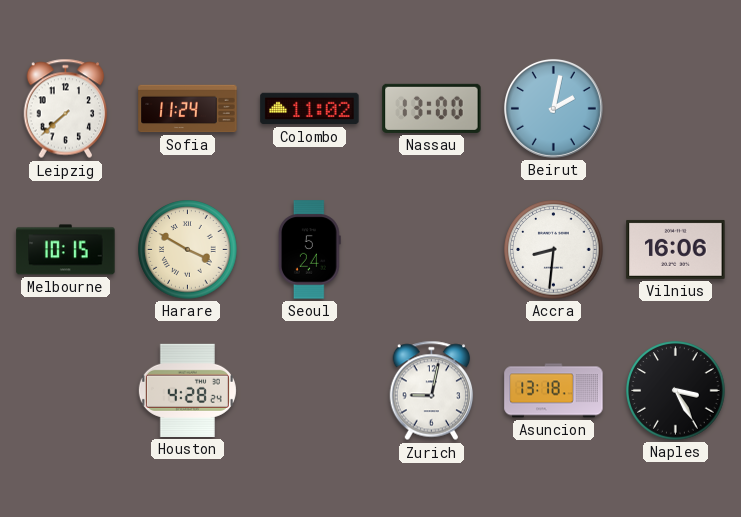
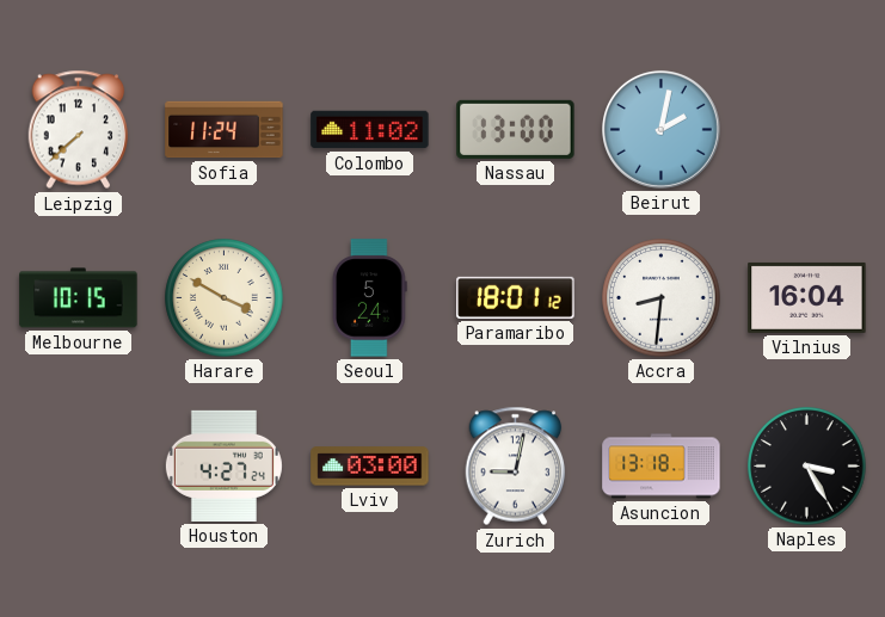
Paramaribo: none -> 18:01 (516, 297)
Vilnius: 16:06 -> 16:04 (807, 297)
Houston: 4:28 -> 4:27 (223, 465)
Lviv: none -> 03:00 (370, 467)
